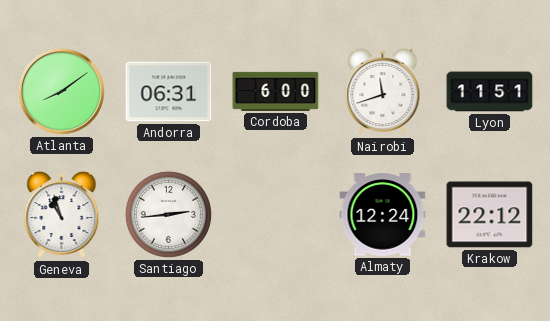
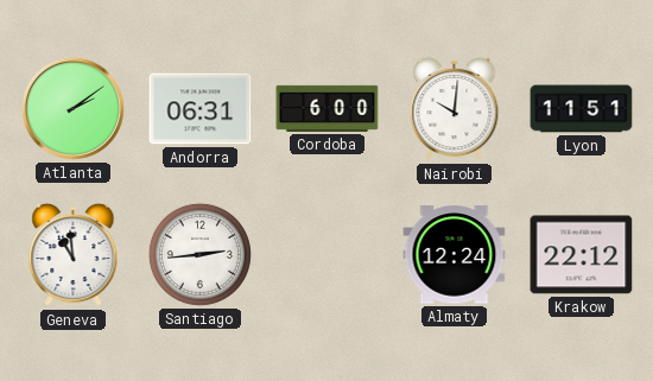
Atlanta: 8:09 -> 2:09 (72, 108)
Nairobi: 11:42 -> 10:01 (455, 109)
Geneva: 10:57 -> 10:59 (74, 255)
